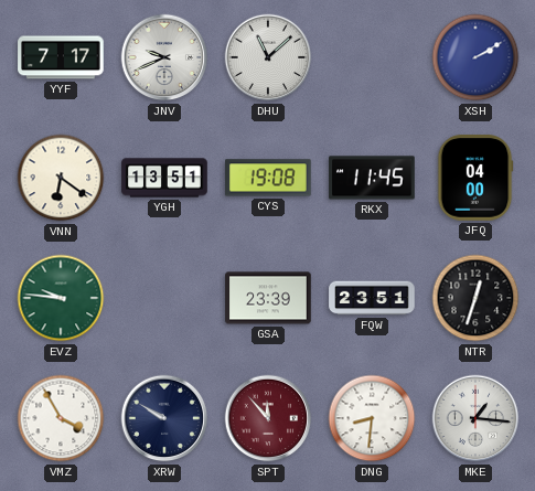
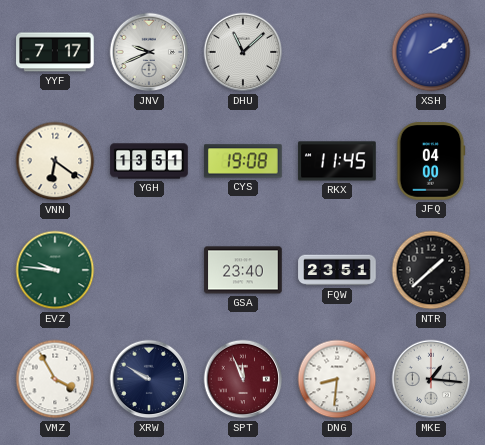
GSA: 23:39 -> 23:40 (243, 270)
NTR: 12:33 -> 1:38 (431, 270)
SPT: 11:53 -> 11:56 (243, 379)
